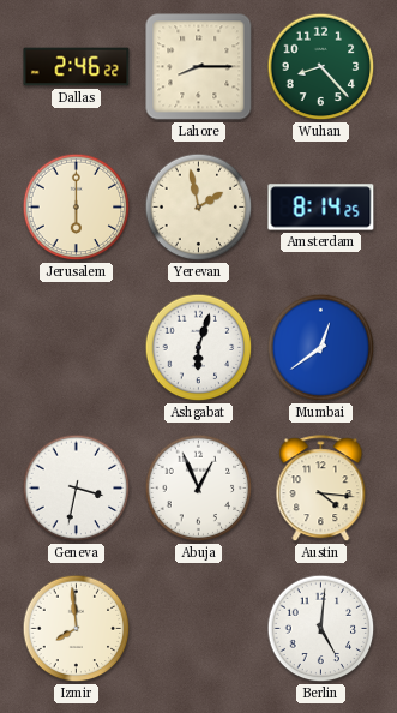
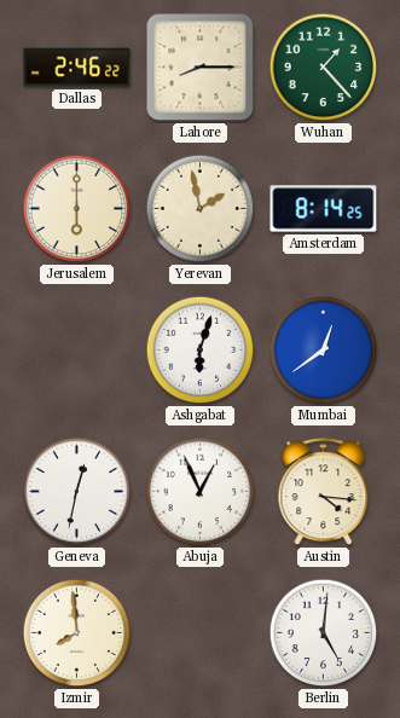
Wuhan: 8:23 -> 1:23 (324, 68)
Geneva: 3:32 -> 12:32 (77, 492)
